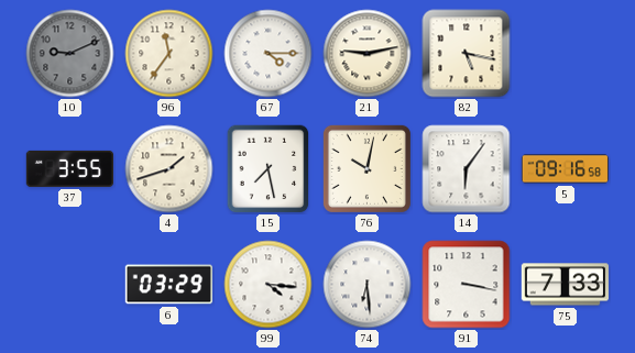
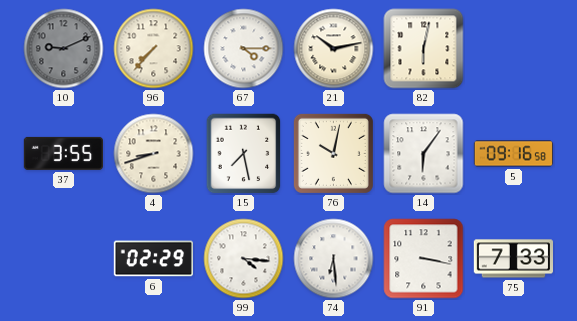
96: 11:36 -> 7:37 (154, 49)
21: 9:13 -> 10:13 (334, 49)
82: 5:17 -> 6:02 (424, 49)
4: 1:42 -> 8:42 (154, 154)
6: 03:29 -> 02:29 (153, 259)
